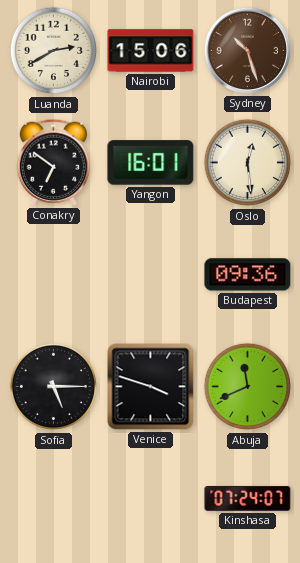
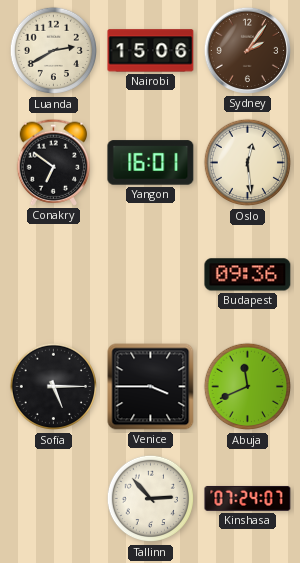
Sydney: 10:27 -> 2:06 (247, 50)
Venice: 3:48 -> 3:45 (151, 387)
Tallinn: none -> 2:53 (151, 499)
